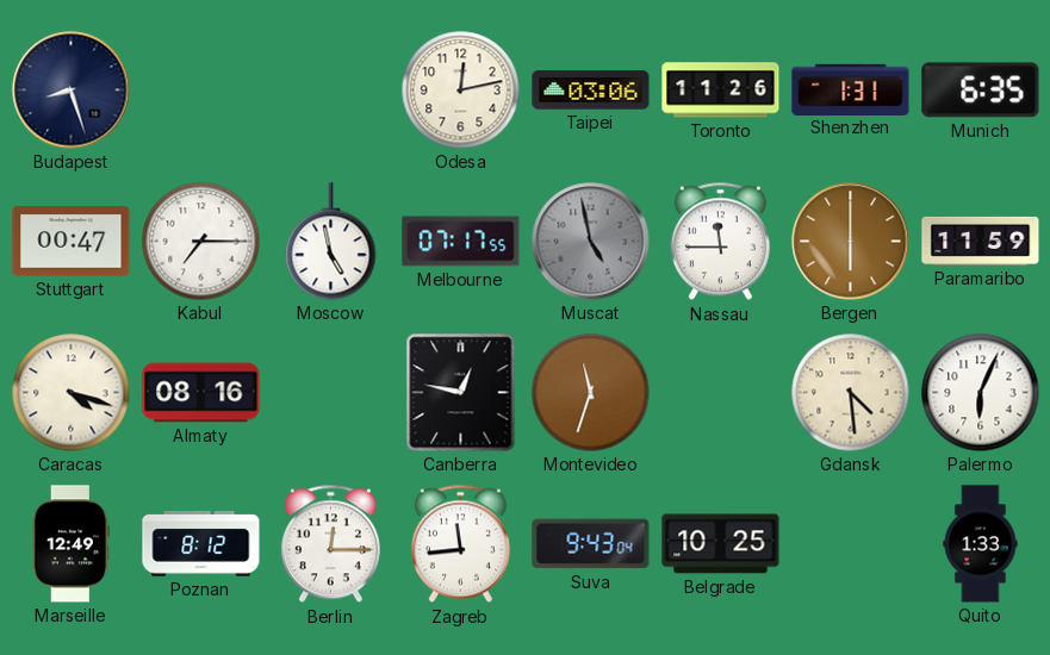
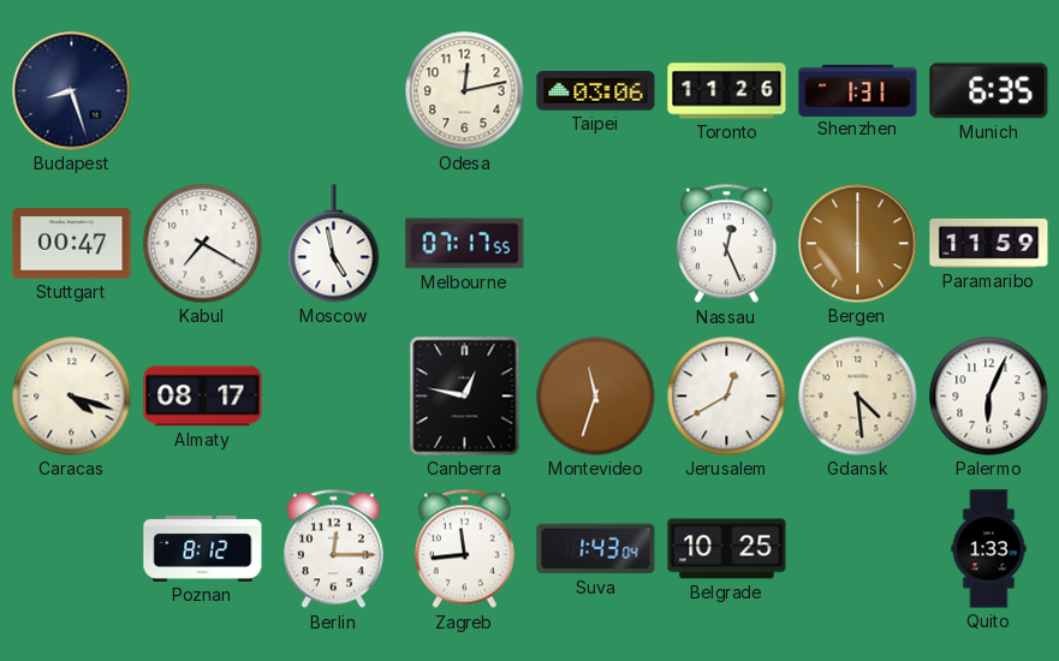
Kabul: 7:15 -> 7:20 (203, 244)
Muscat: 4:58 -> none (591, 242)
Nassau: 11:45 -> 12:26 (726, 244)
Almaty: 08:16 -> 08:17 (203, 397)
Jerusalem: none -> 12:40 (727, 397)
Marseille: 12:49 -> none (72, 544)
Suva: 9:43 -> 1:43 (596, 549)
